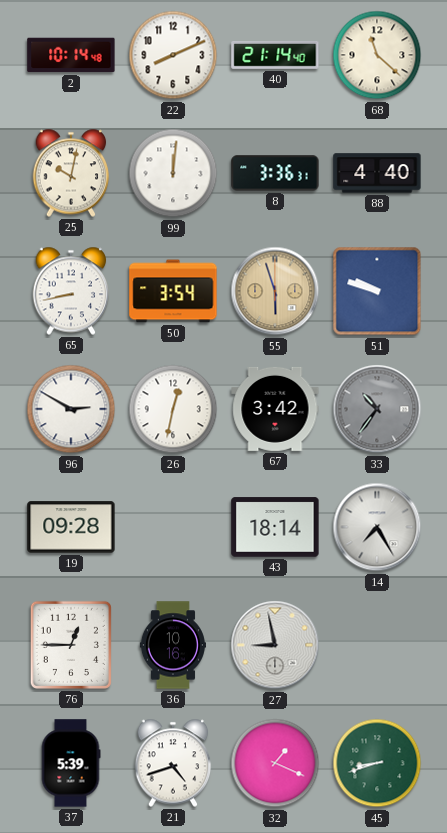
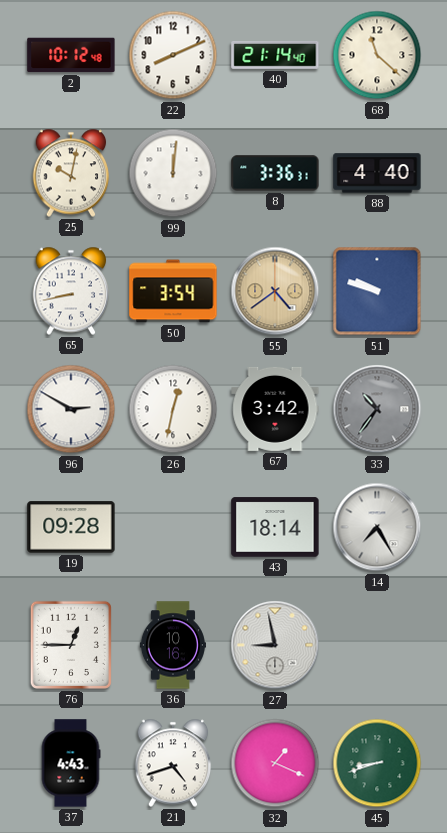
2: 10:14 -> 10:12 (71, 55)
55: 5:57 -> 4:39 (275, 291)
37: 5:39 -> 4:43 (71, 763)
